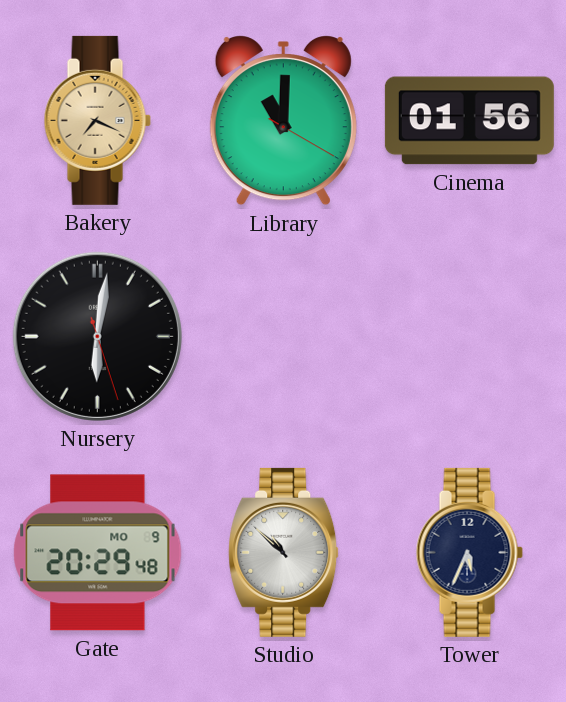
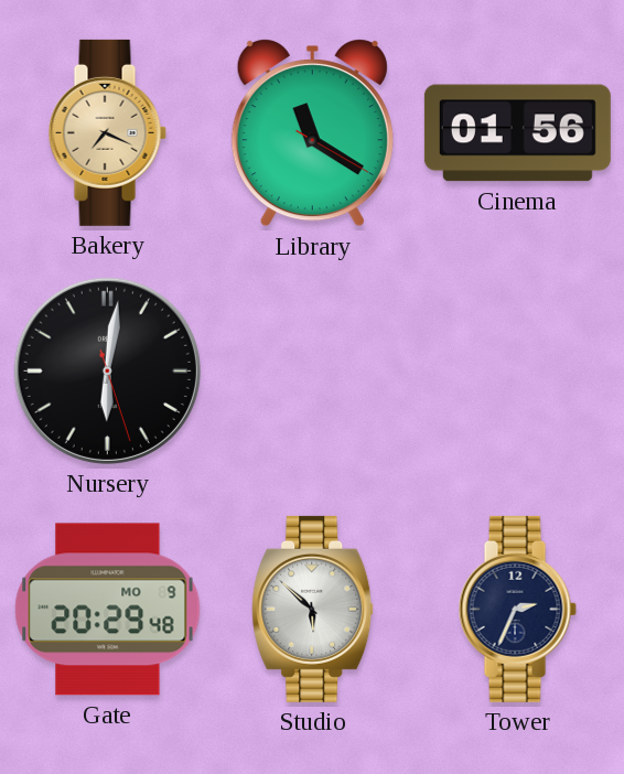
Library: 11:00 -> 11:20 (312, 133)
Studio: 10:52 -> 5:52 (313, 609)
Tower: 5:34 -> 2:34 (517, 609)
